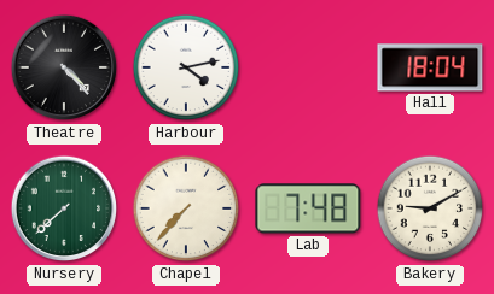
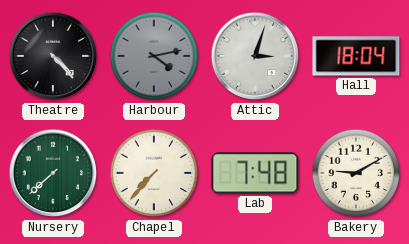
Harbour dial: white -> grey (154, 56)
Attic: none -> 3:03 (255, 56)
